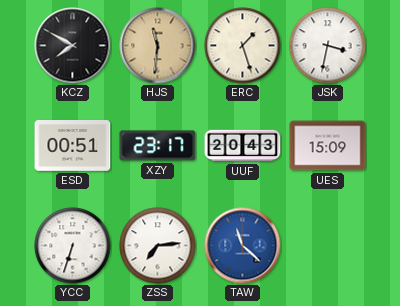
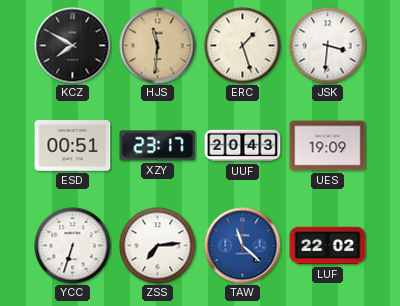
JSK: 3:32 -> 3:31 (328, 46)
UES: 15:09 -> 19:09 (328, 146)
LUF: none -> 22:02 (328, 246)
